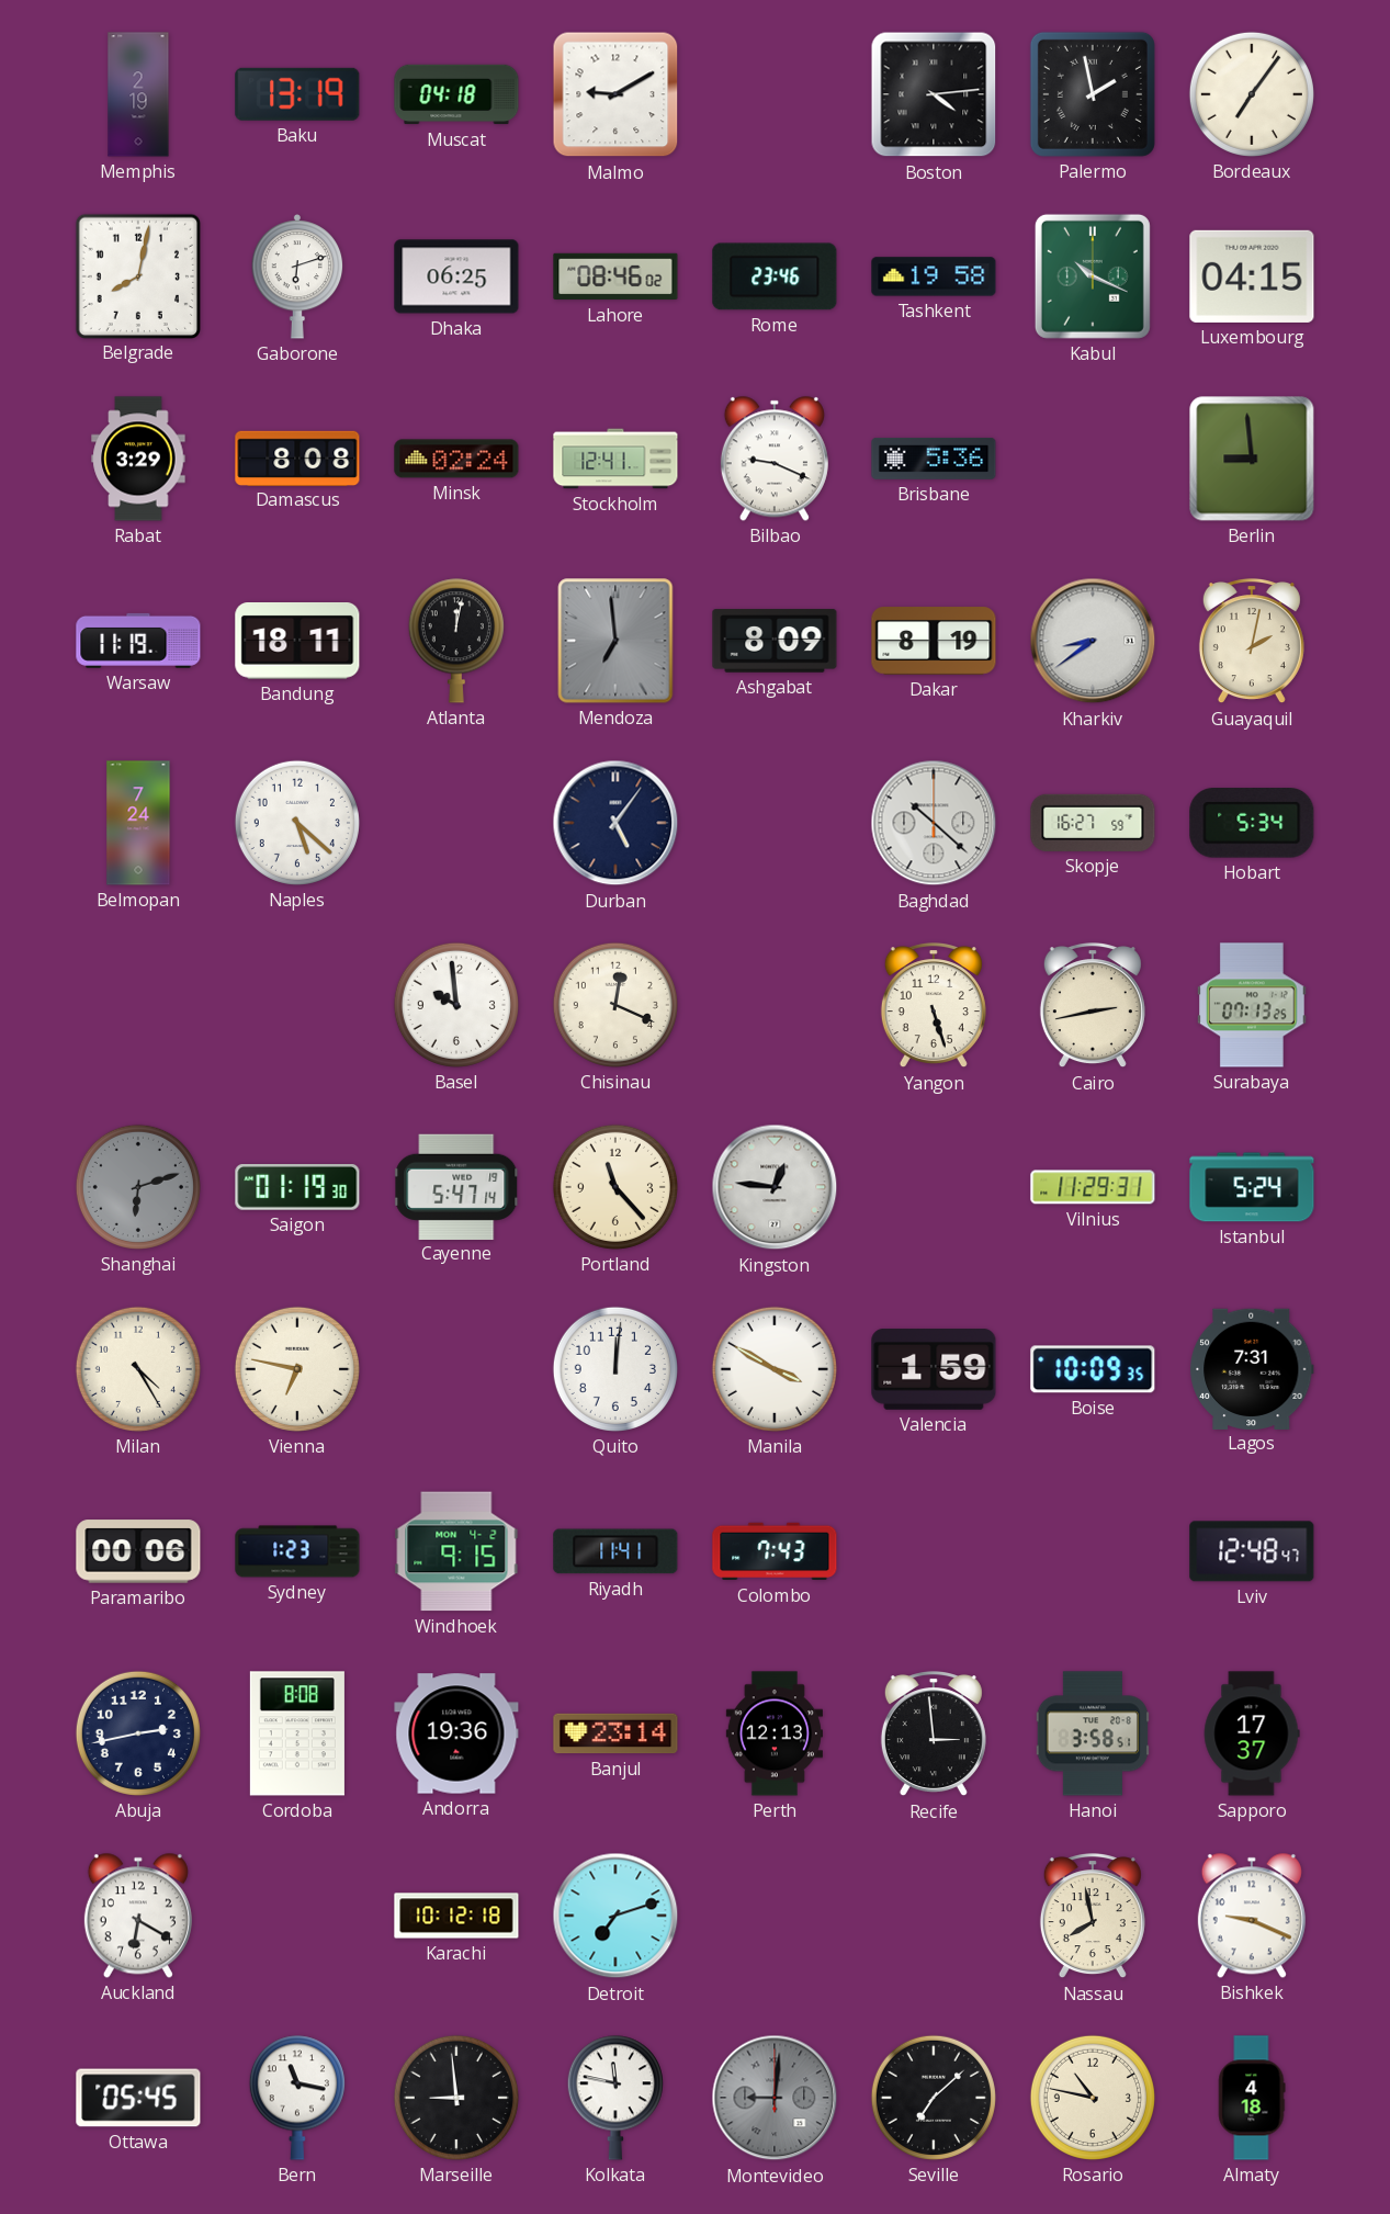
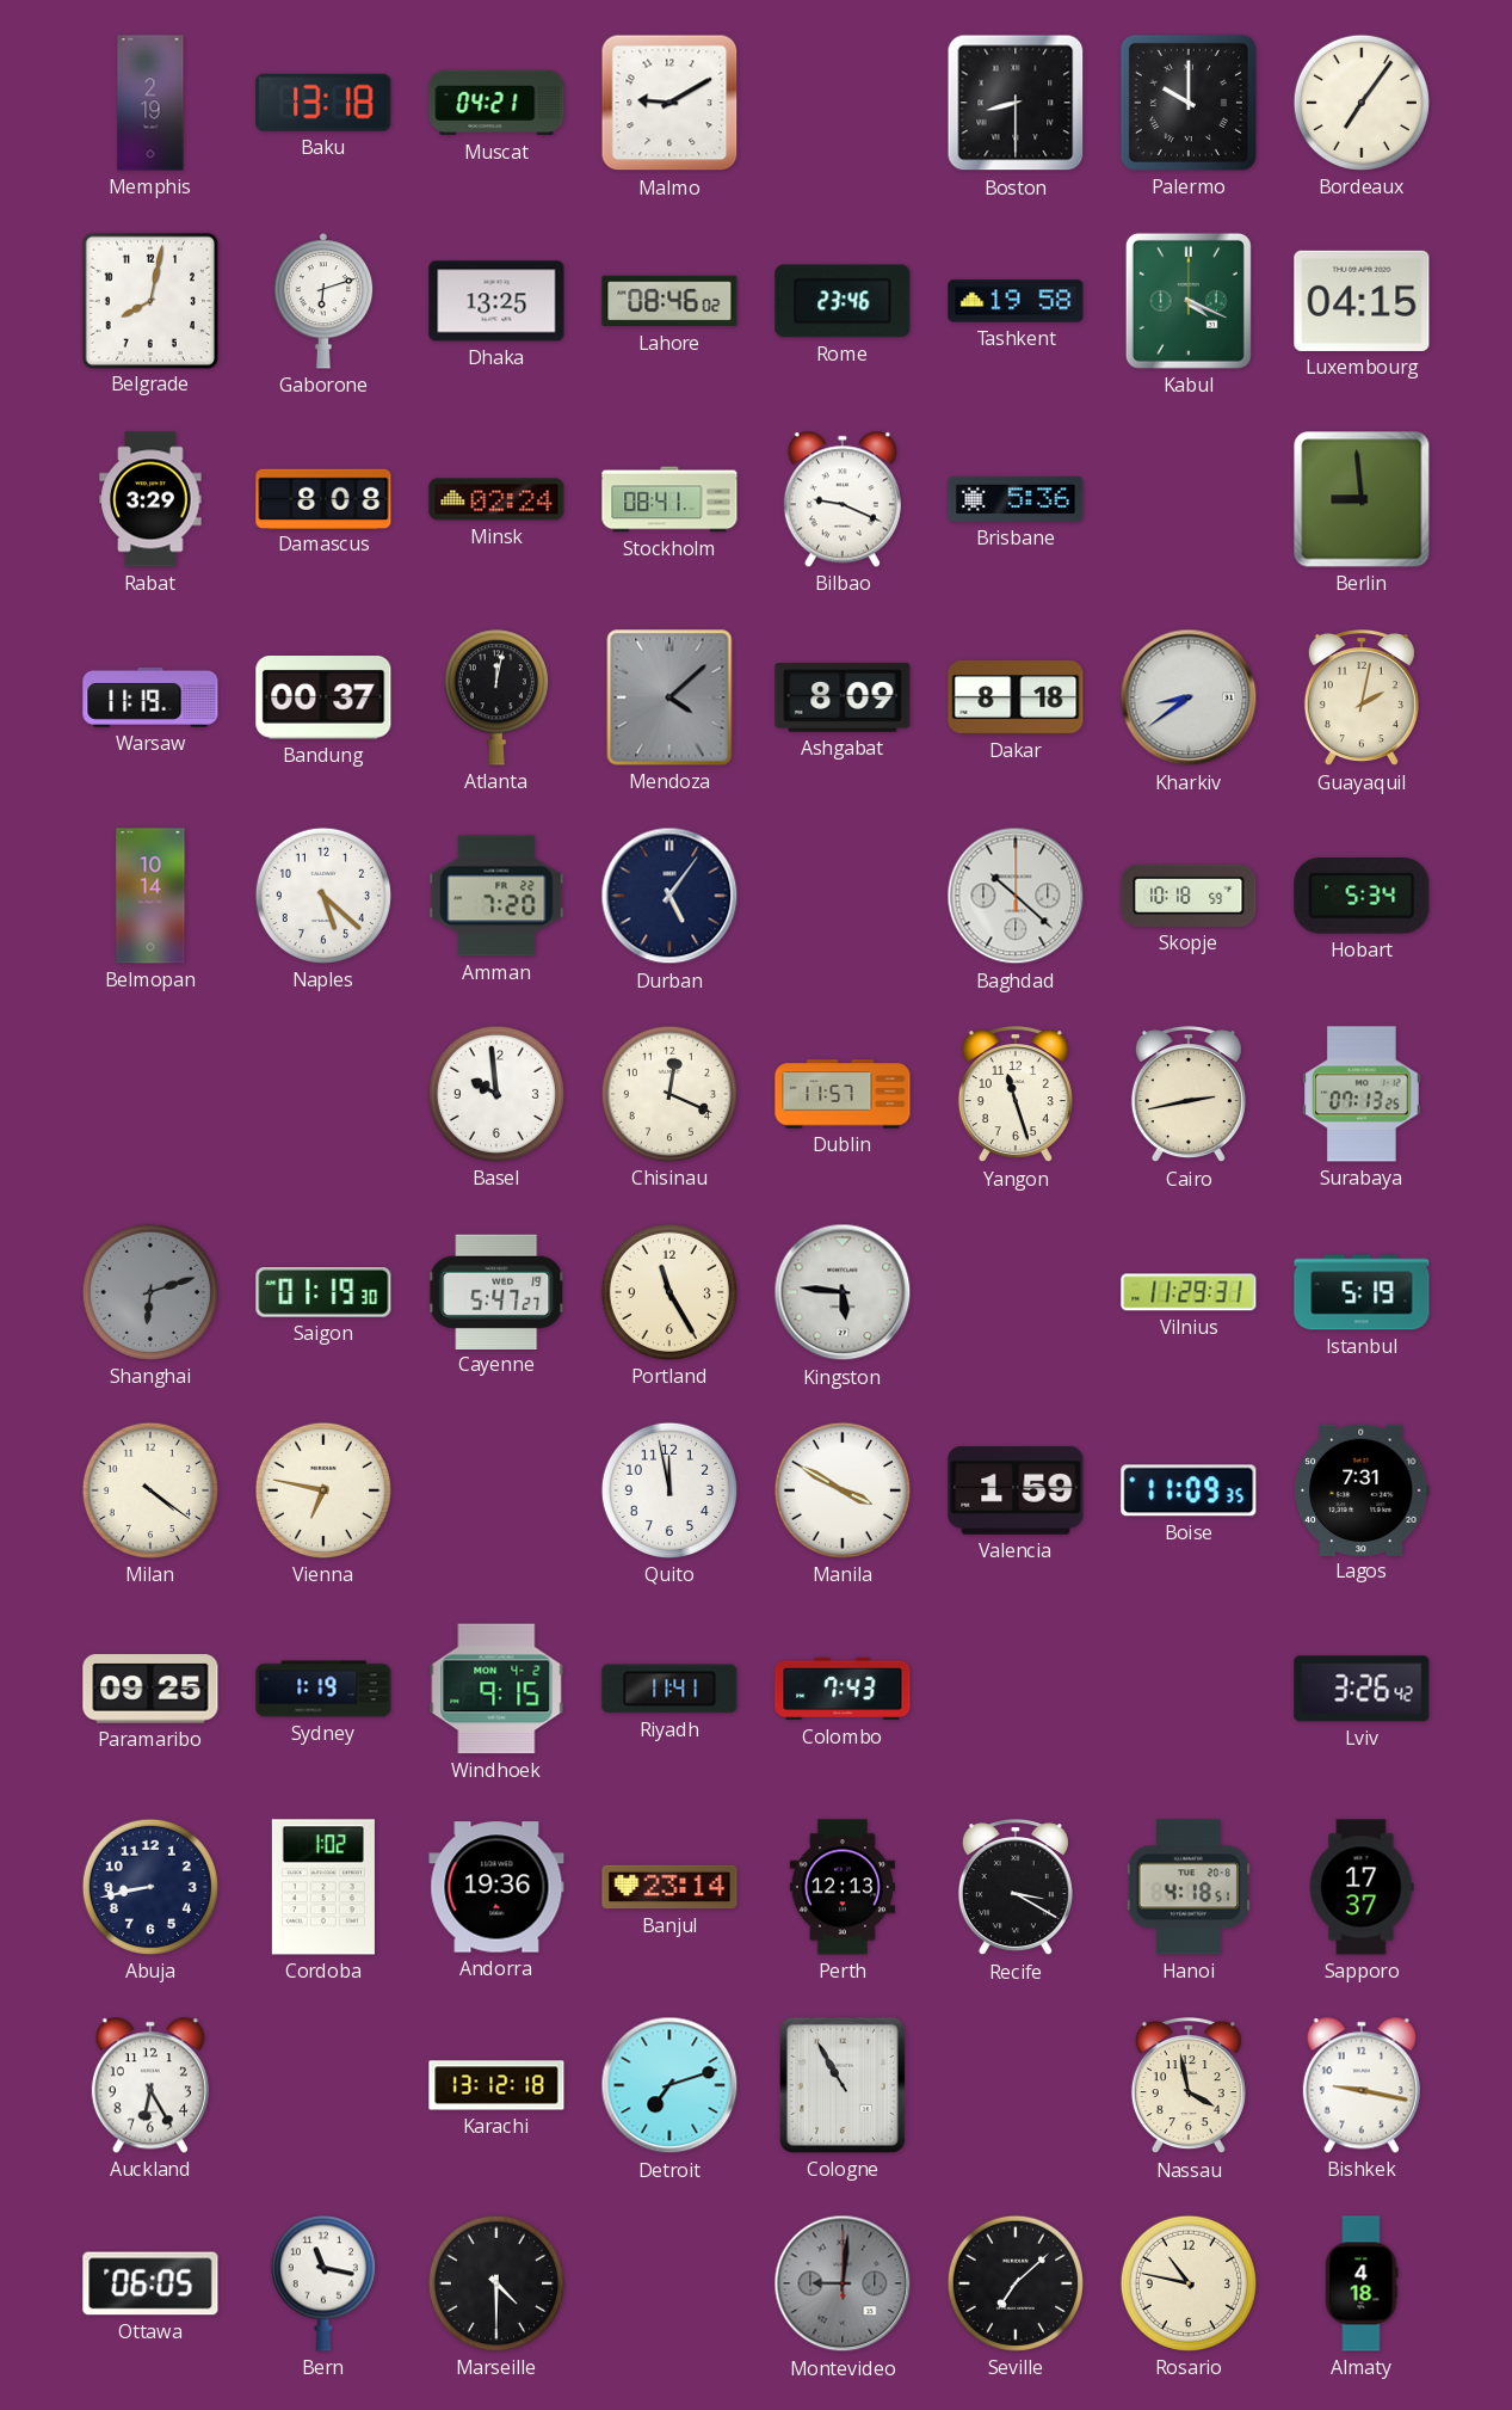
Baku: 13:19 -> 13:18 (323, 103)
Muscat: 04:18 -> 04:21 (496, 103)
Boston: 4:14 -> 8:30 (1016, 103)
Palermo: 1:58 -> 10:00 (1189, 103)
Dhaka: 06:25 -> 13:25 (496, 301)
Kabul: 10:19 -> 4:19 (1189, 301)
Stockholm: 12:41 -> 08:41 (669, 499)
Bandung: 18:11 -> 00:37 (323, 699)
Mendoza: 6:59 -> 4:08 (669, 697)
Dakar: 8:19 -> 8:18 (1016, 697)
Belmopan: 7:24 -> 10:14 (150, 896)
Amman: none -> 7:20 (496, 896)
Skopje: 16:27 -> 10:18 (1189, 896)
Dublin: none -> 11:57 (843, 1094)
Yangon: 5:27 -> 11:27 (1016, 1095)
Cayenne: 5:47:14 -> 5:47:27 (498, 1291)
Portland: 11:23 -> 11:25 (669, 1292)
Kingston: 12:46 -> 5:46 (843, 1292)
Istanbul: 5:24 -> 5:19 (1362, 1292)
Milan: 4:25 -> 4:21 (150, 1490)
Quito: 12:01 -> 11:58 (669, 1490)
Boise: 10:09 -> 11:09 (1189, 1490)
Paramaribo: 00:06 -> 09:25 (150, 1689)
Sydney: 1:23 -> 1:19 (323, 1689)
Lviv: 12:48 -> 3:26 (1362, 1689)
Abuja: 2:43 -> 8:43 (150, 1887)
Cordoba: 8:08 -> 1:02 (323, 1887)
Recife: 2:59 -> 3:20 (1016, 1888)
Hanoi: 3:58 -> 4:18 (1189, 1887)
Auckland: 6:20 -> 6:25 (150, 2085)
Karachi: 10:12 -> 13:12 (496, 2085)
Cologne: none -> 10:55 (843, 2085)
Nassau: 7:58 -> 3:58 (1189, 2086)
Bishkek: 9:19 -> 9:17 (1362, 2085)
Ottawa: 05:45 -> 06:05 (150, 2283)
Marseille: 8:59 -> 4:30 (496, 2283)
Kolkata: 11:47 -> none (615, 2098)
